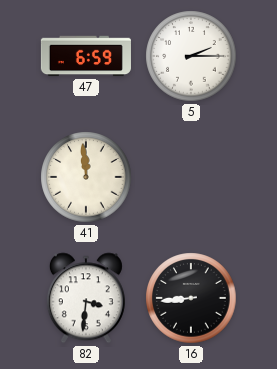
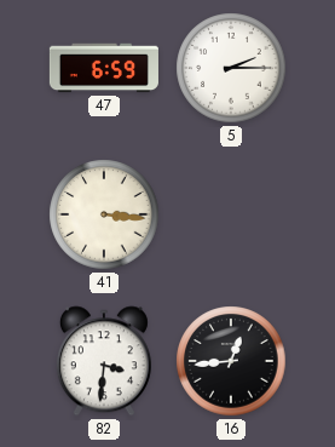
41: 11:59 -> 3:16 (104, 214)
16: 8:44 -> 12:44 (231, 361)
